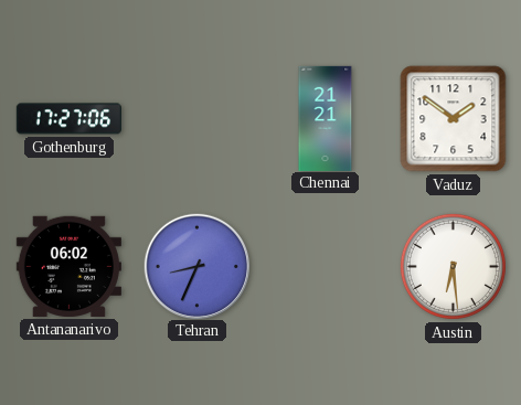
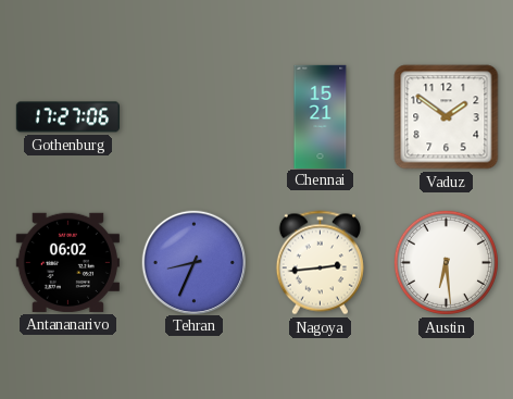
Chennai: 21:21 -> 15:21 (321, 116)
Nagoya: none -> 2:44 (320, 263)
